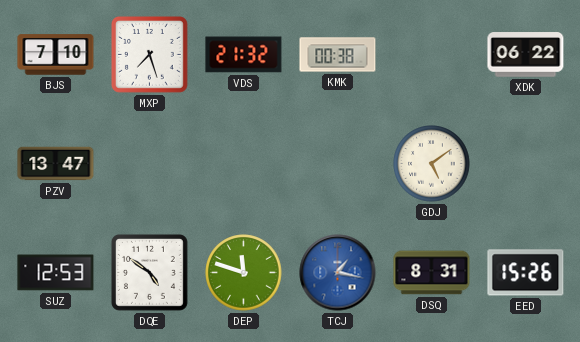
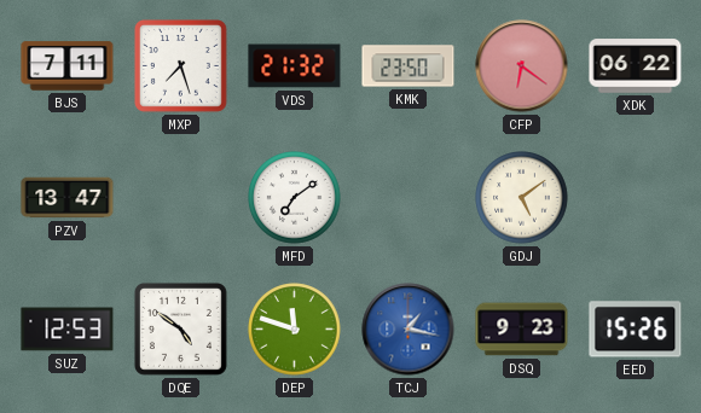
BJS: 7:10 -> 7:11 (68, 66)
KMK: 00:38 -> 23:50 (409, 66)
CFP: none -> 6:21 (522, 66)
MFD: none -> 7:09 (295, 198)
DSQ: 8:31 -> 9:23 (522, 330)
